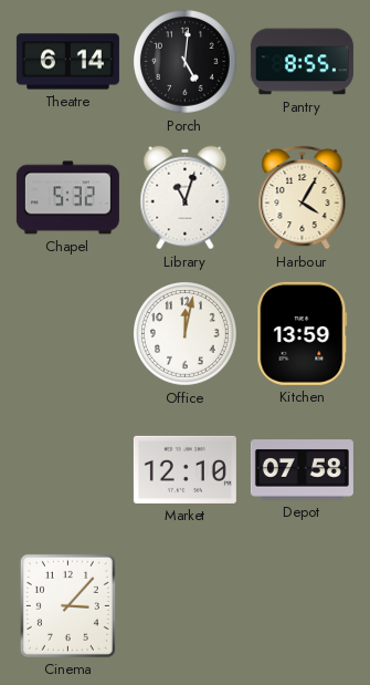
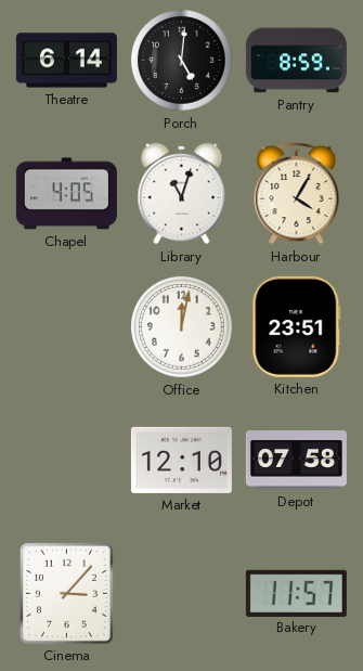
Pantry: 8:55 -> 8:59 (296, 61)
Chapel: 5:32 -> 4:05 (66, 194)
Kitchen: 13:59 -> 23:51 (297, 326)
Bakery: none -> 11:57 (296, 593)
